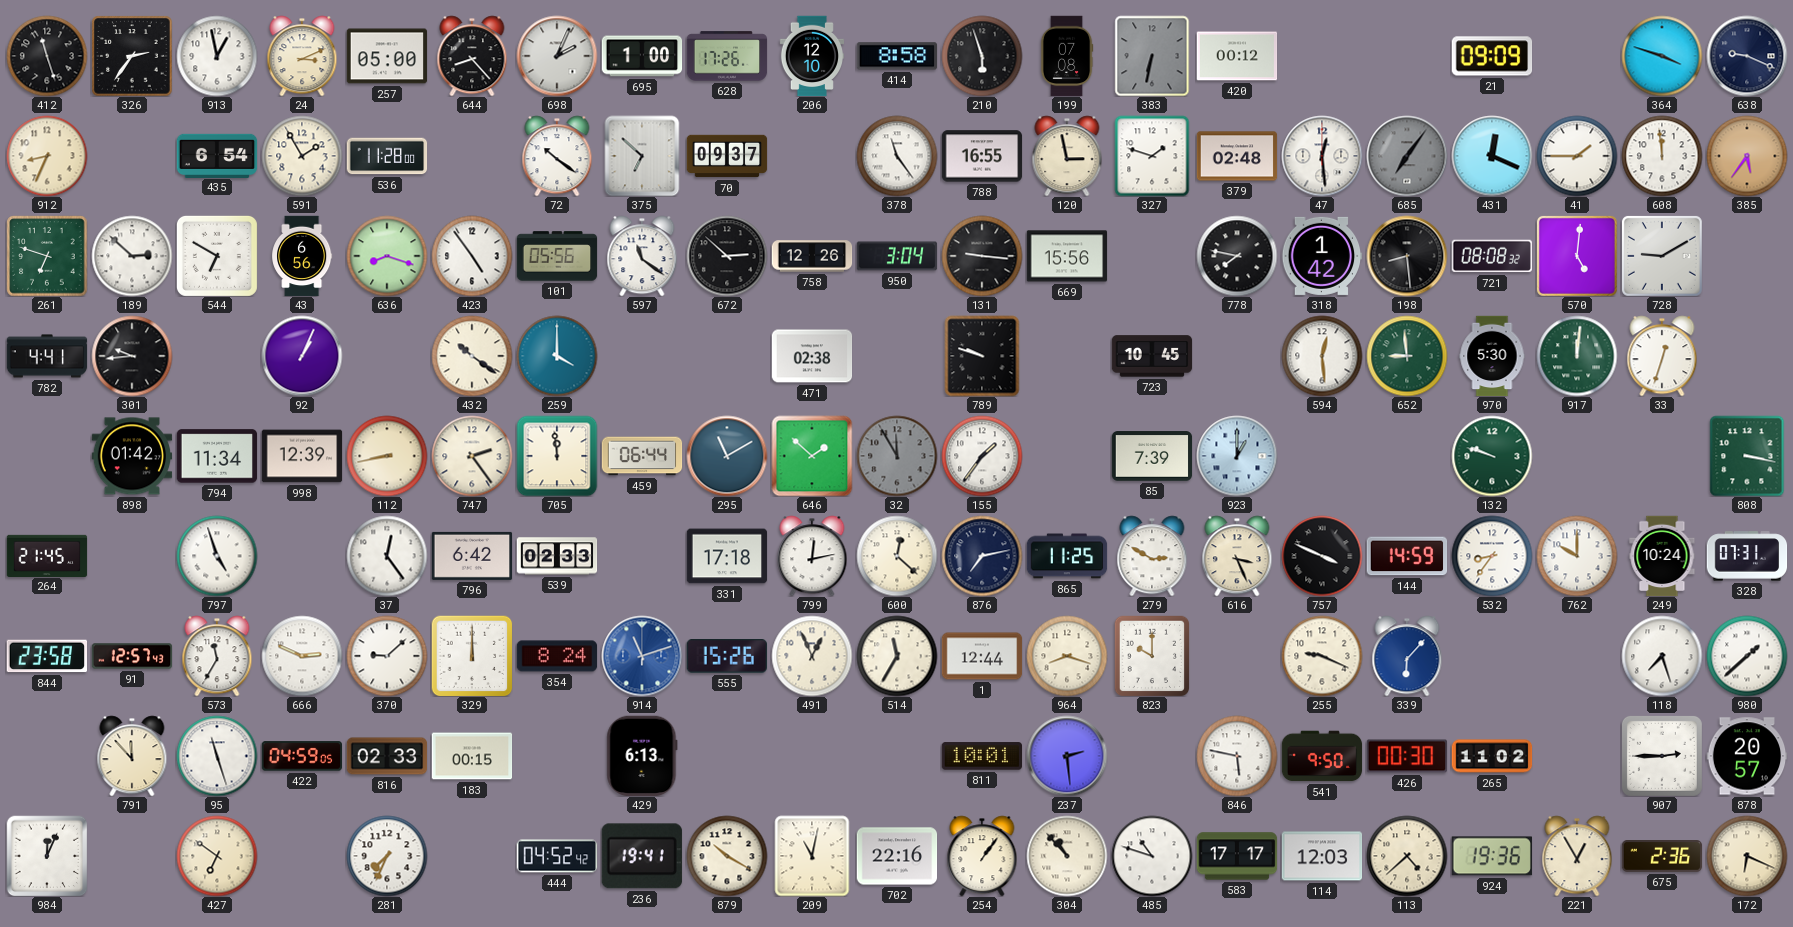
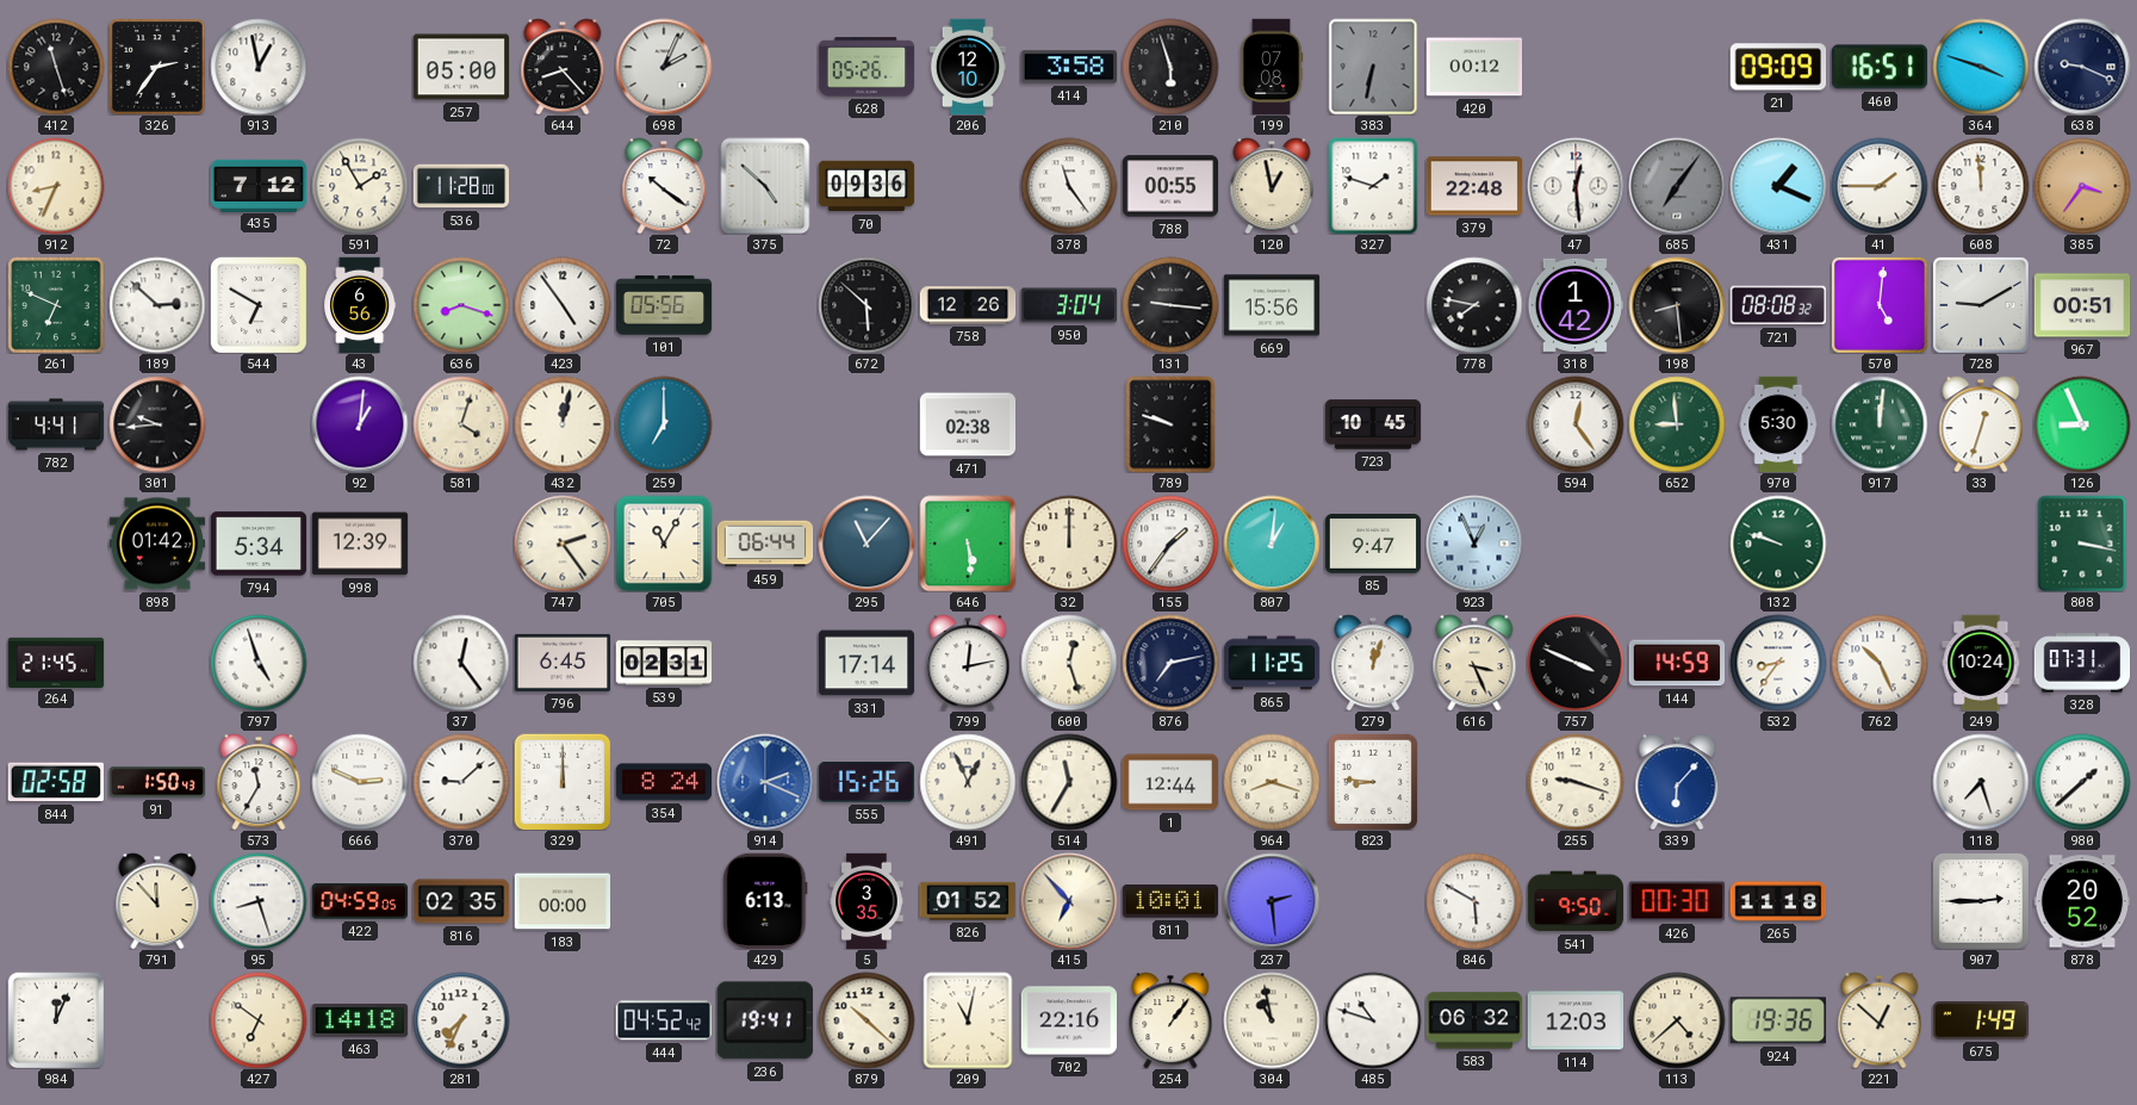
24: 3:11 -> none (302, 56)
695: 1:00 -> none (642, 56)
628: 17:26 -> 05:26 (866, 67)
414: 8:58 -> 3:58 (1069, 67)
460: none -> 16:51 (1880, 67)
435: 6:54 -> 7:12 (259, 185)
375: 6:52 -> 4:52 (765, 186)
70: 09:37 -> 09:36 (866, 186)
788: 16:55 -> 00:55 (1170, 186)
120: 2:58 -> 12:58 (1272, 186)
379: 02:48 -> 22:48 (1474, 186)
431: 12:19 -> 1:19 (1778, 186)
385: 5:36 -> 3:36 (2082, 186)
261: 6:48 -> 6:49 (56, 305)
597: 11:21 -> none (642, 256)
672: 2:52 -> 5:52 (866, 305)
967: none -> 00:51 (2082, 305)
92: 1:04 -> 1:01 (360, 424)
581: none -> 4:03 (461, 424)
432: 10:21 -> 12:02 (563, 424)
259: 4:00 -> 7:00 (664, 424)
594: 12:29 -> 12:24 (1576, 424)
126: none -> 8:56 (2082, 424)
794: 11:34 -> 5:34 (259, 544)
112: 8:43 -> none (387, 456)
705: 11:59 -> 11:05 (664, 544)
295: 11:10 -> 11:07 (866, 544)
646: 1:52 -> 5:29 (968, 544)
32: 11:55 -> 12:00 (1069, 544)
32 dial: grey -> cream (1069, 544)
807: none -> 1:01 (1272, 544)
85: 7:39 -> 9:47 (1373, 544)
923: 1:00 -> 12:56 (1474, 544)
796: 6:42 -> 6:45 (563, 663)
539: 02:33 -> 02:31 (664, 663)
331: 17:18 -> 17:14 (866, 663)
600: 12:22 -> 12:27 (1069, 663)
279: 2:50 -> 12:03 (1373, 663)
762: 10:00 -> 10:26 (1880, 663)
844: 23:58 -> 02:58 (55, 782)
91: 12:57 -> 1:50 (157, 782)
914: 11:12 -> 2:19 (765, 782)
823: 10:00 -> 8:46 (1373, 782)
255: 9:19 -> 9:18 (1576, 782)
95: 11:27 -> 8:27 (259, 901)
816: 02:33 -> 02:35 (461, 901)
183: 00:15 -> 00:00 (563, 901)
5: none -> 3:35 (866, 901)
826: none -> 01:52 (968, 901)
415: none -> 6:53 (1069, 901)
846: 5:47 -> 5:50 (1474, 901)
265: 11:02 -> 11:18 (1778, 901)
878: 20:57 -> 20:52 (2082, 901)
463: none -> 14:18 (360, 1020)
879: 10:20 -> 10:22 (866, 1020)
304: 10:53 -> 10:58 (1272, 1020)
583: 17:17 -> 06:32 (1474, 1020)
221: 12:55 -> 12:52 (1880, 1020)
675: 2:36 -> 1:49 (1981, 1022)
172: 6:19 -> none (1747, 856)
